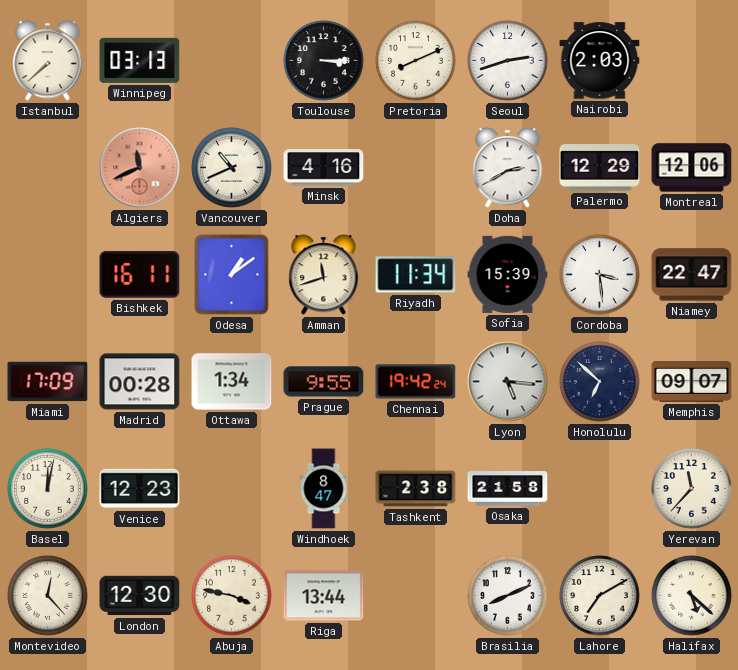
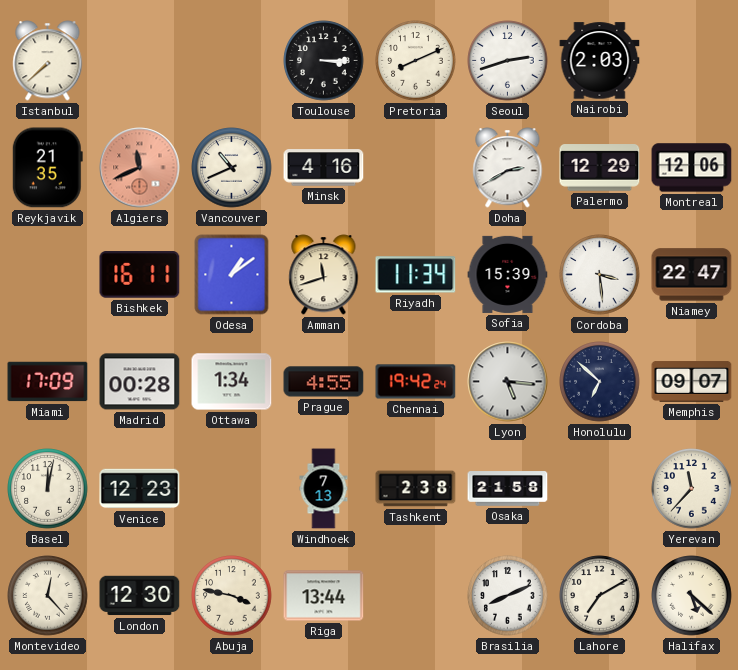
Winnipeg: 03:13 -> none (140, 60)
Reykjavik: none -> 21:35 (47, 168)
Prague: 9:55 -> 4:55 (324, 382)
Windhoek: 8:47 -> 7:13 (324, 489)
